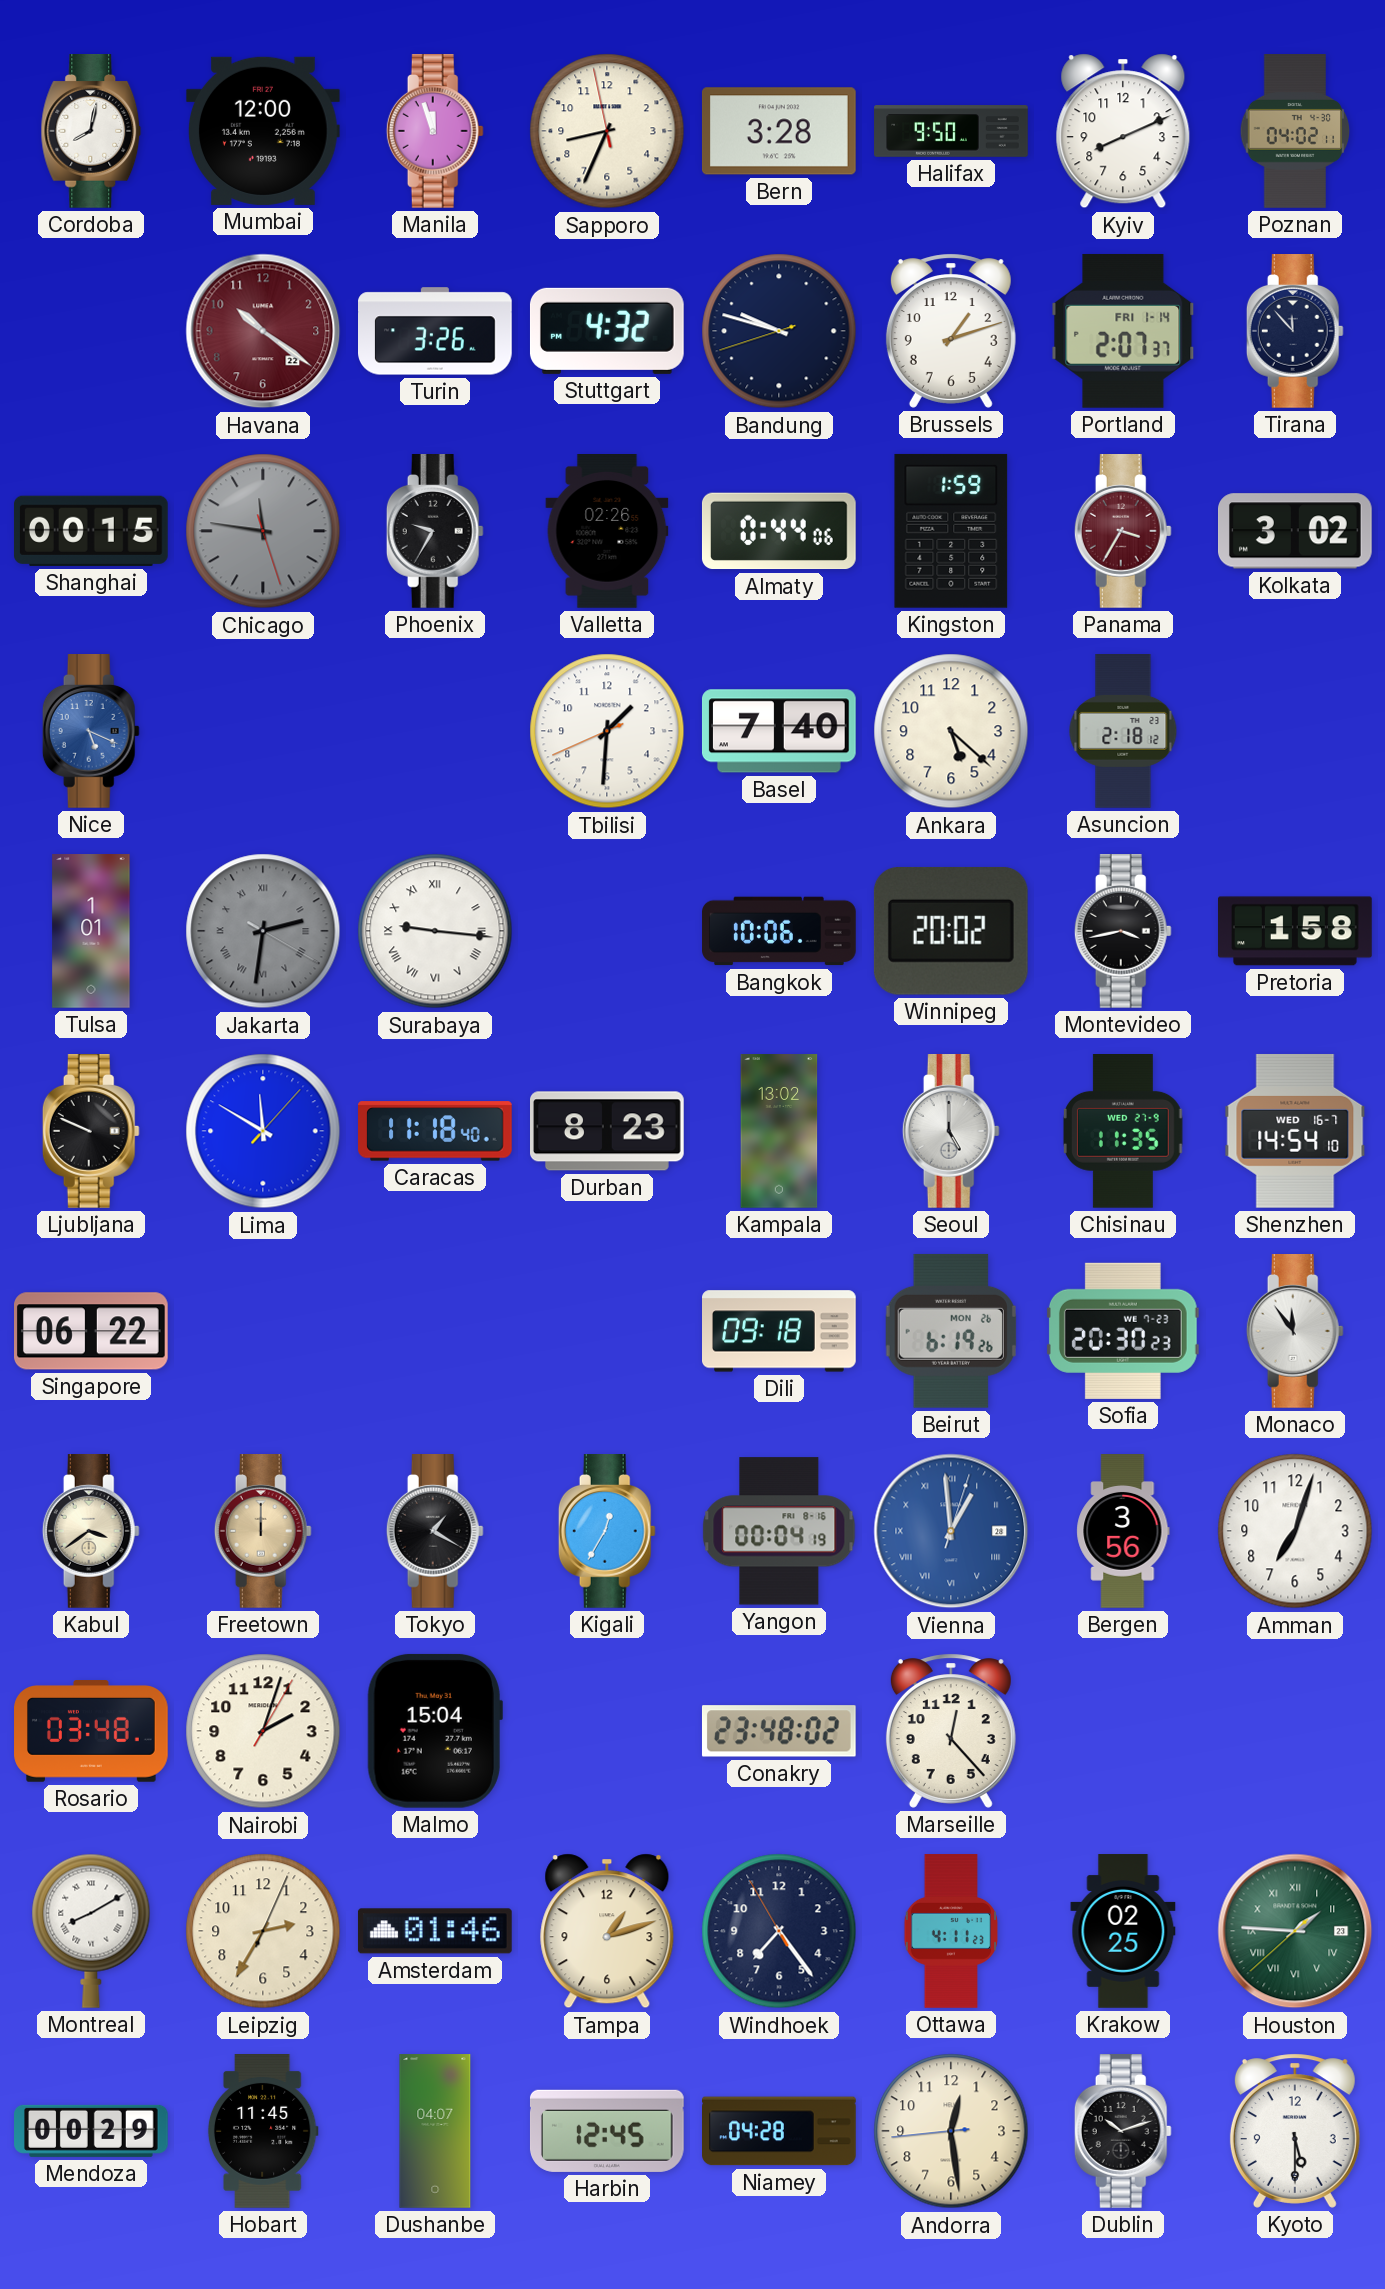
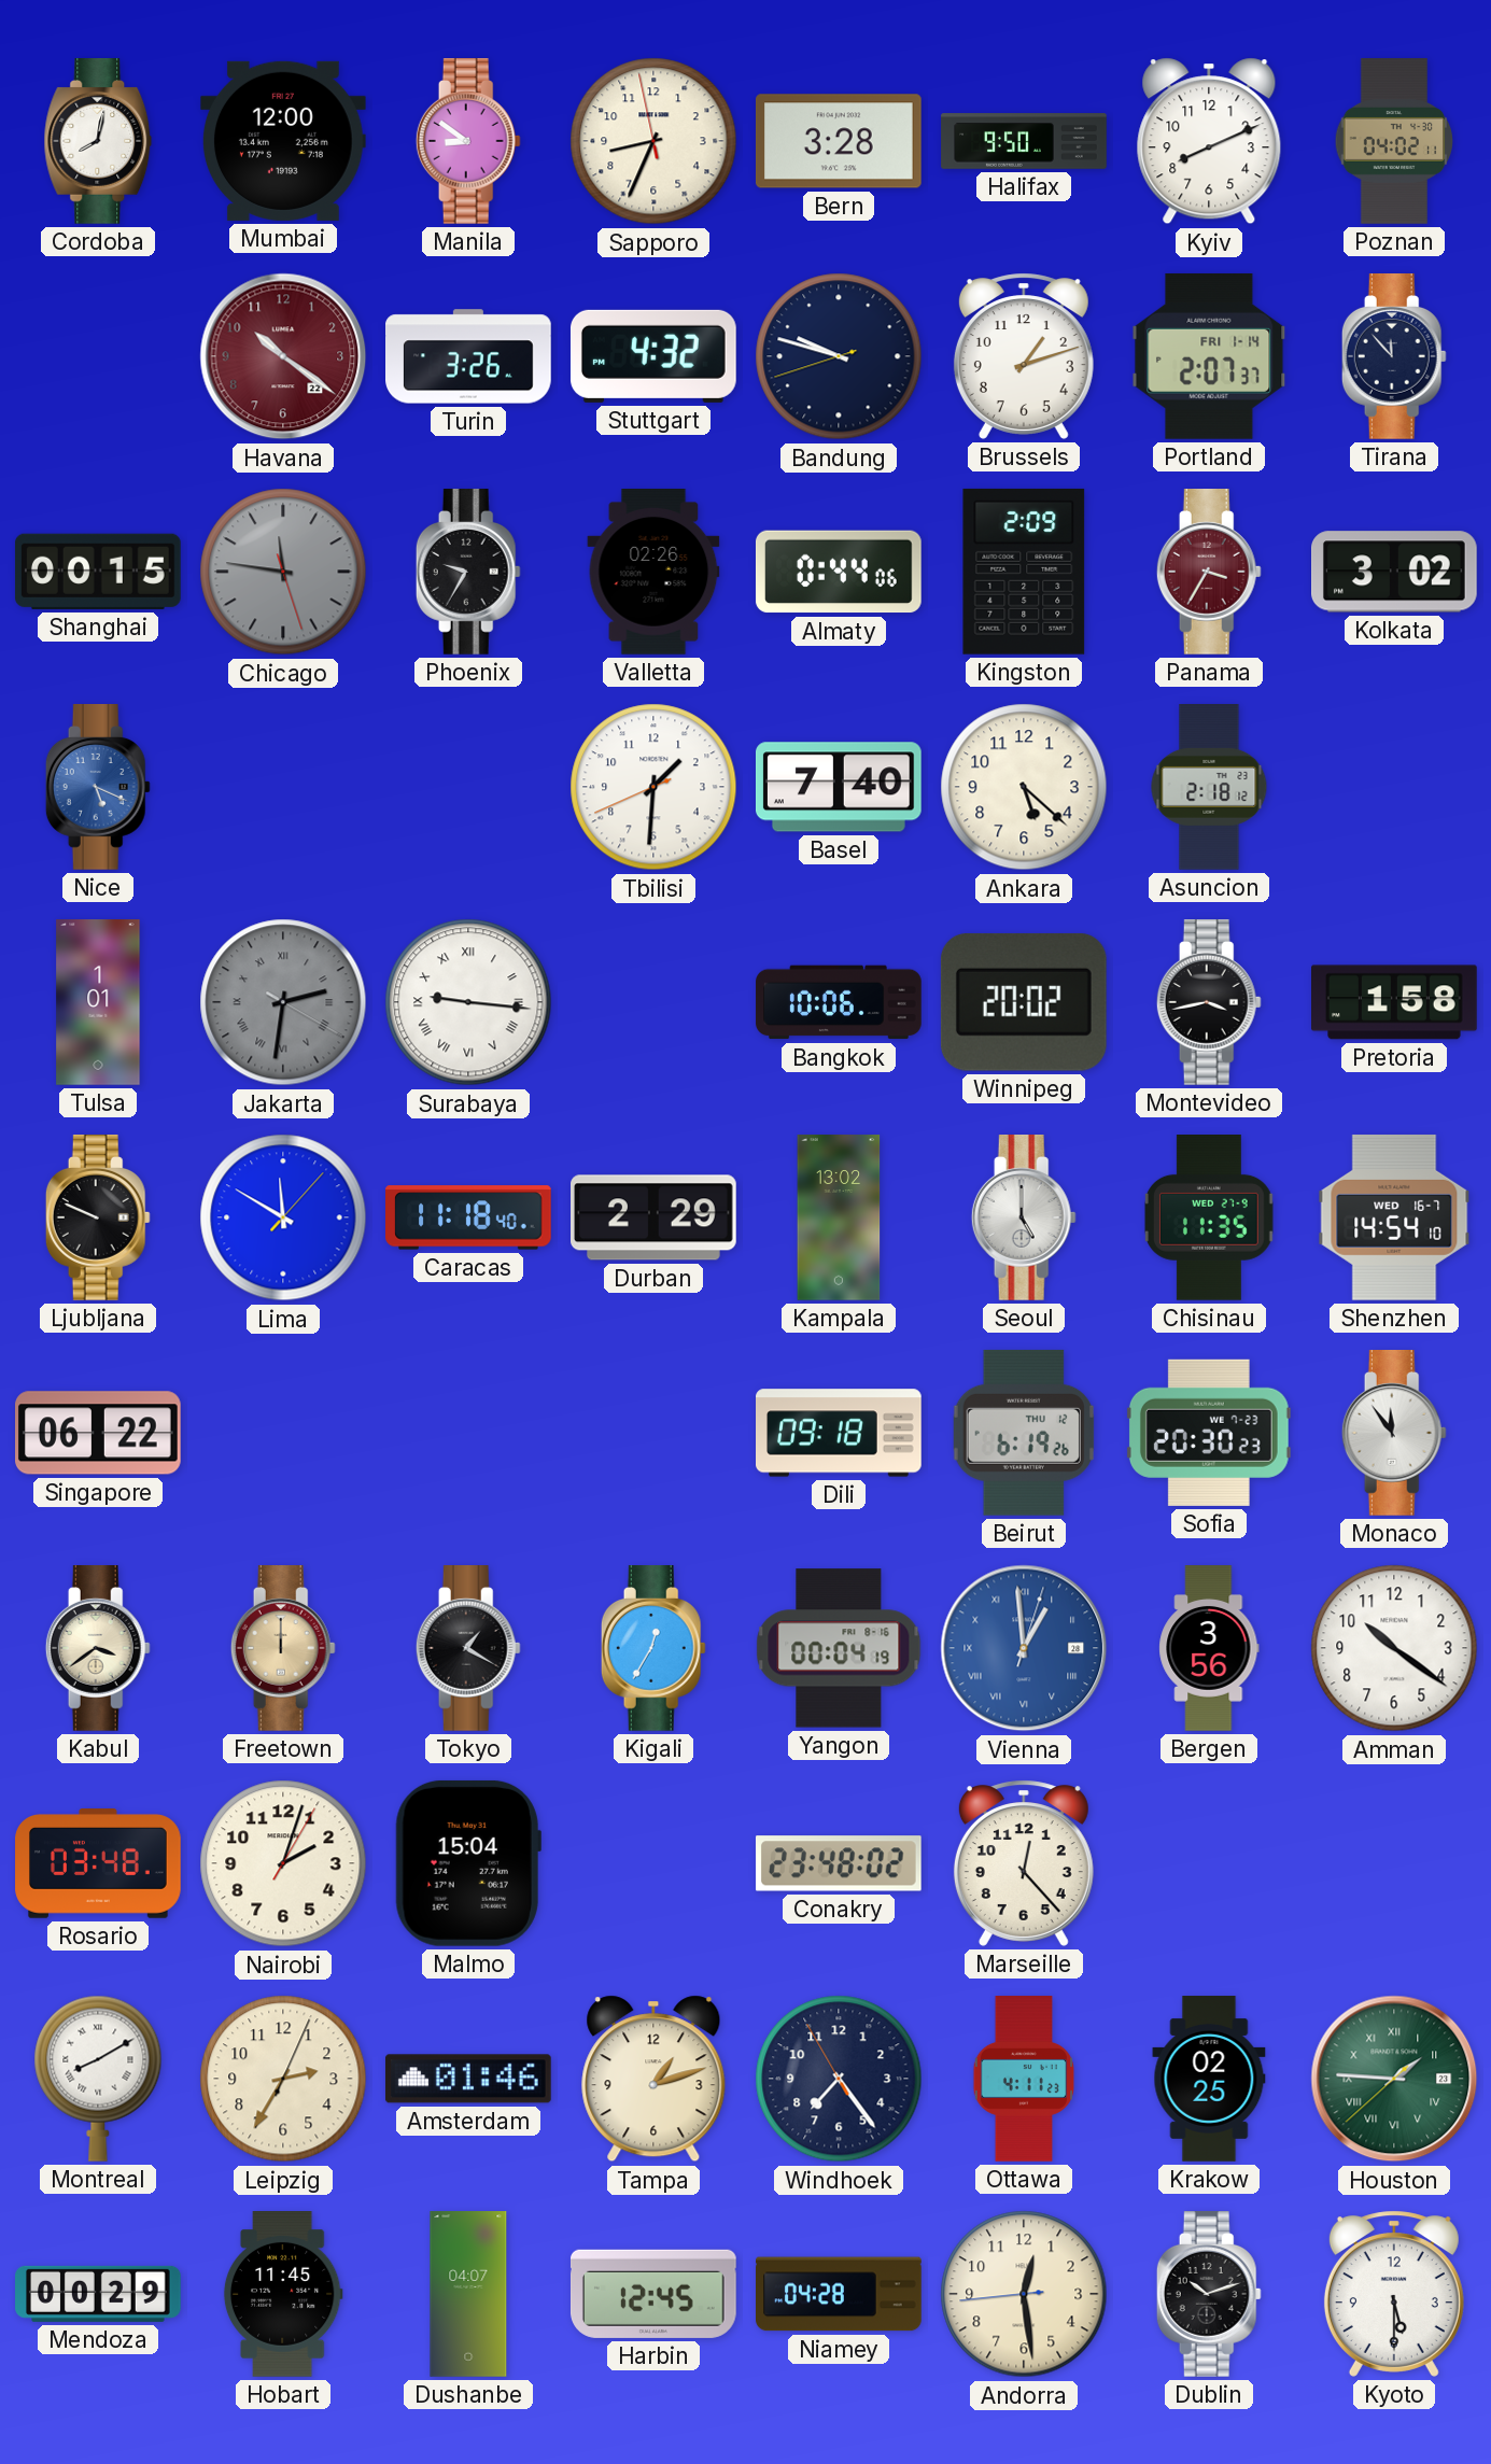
Manila: 11:57 -> 8:51 (468, 142)
Kingston: 1:59 -> 2:09 (1024, 572)
Durban: 8:23 -> 2:29 (655, 1217)
Beirut date: MON 26 -> THU 12 (1024, 1433)
Amman: 7:03 -> 10:21 (1394, 1648)
